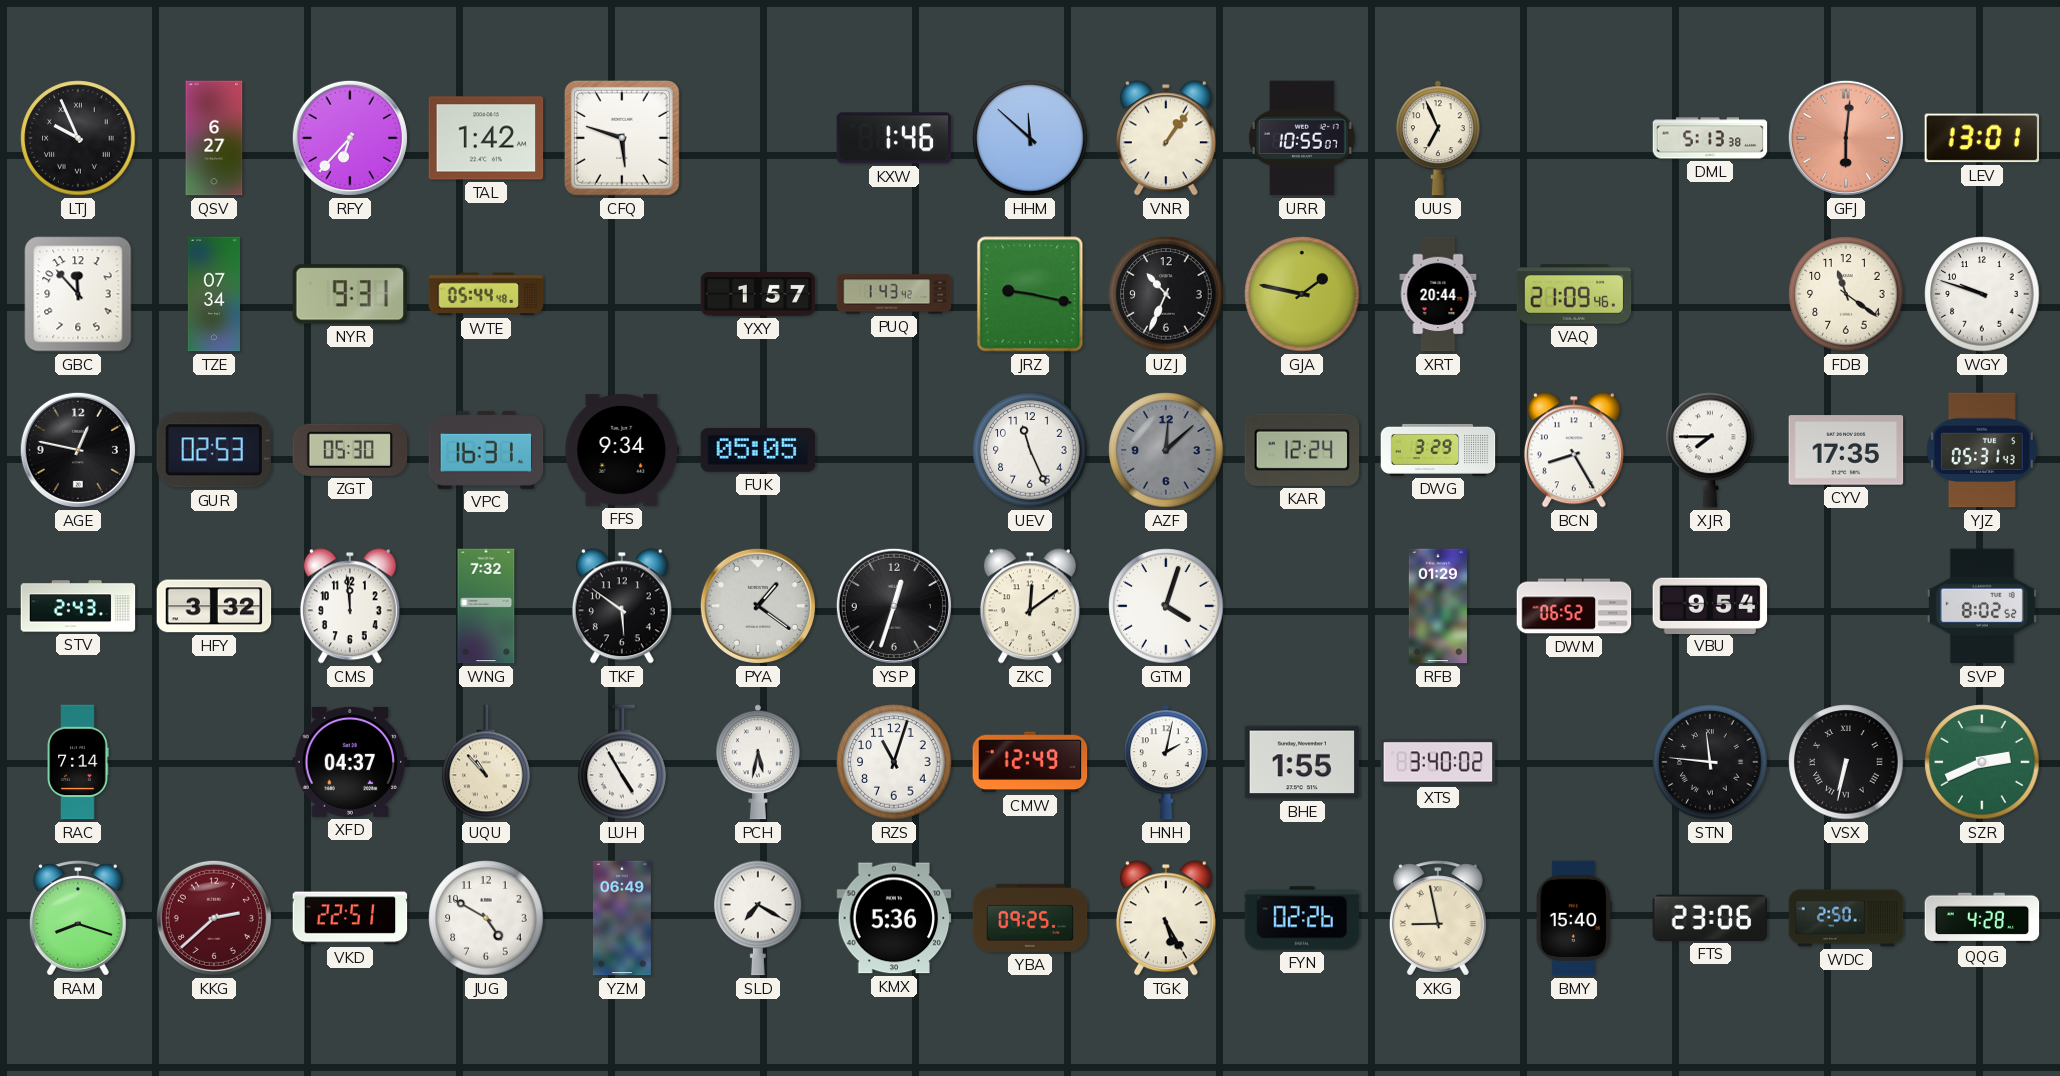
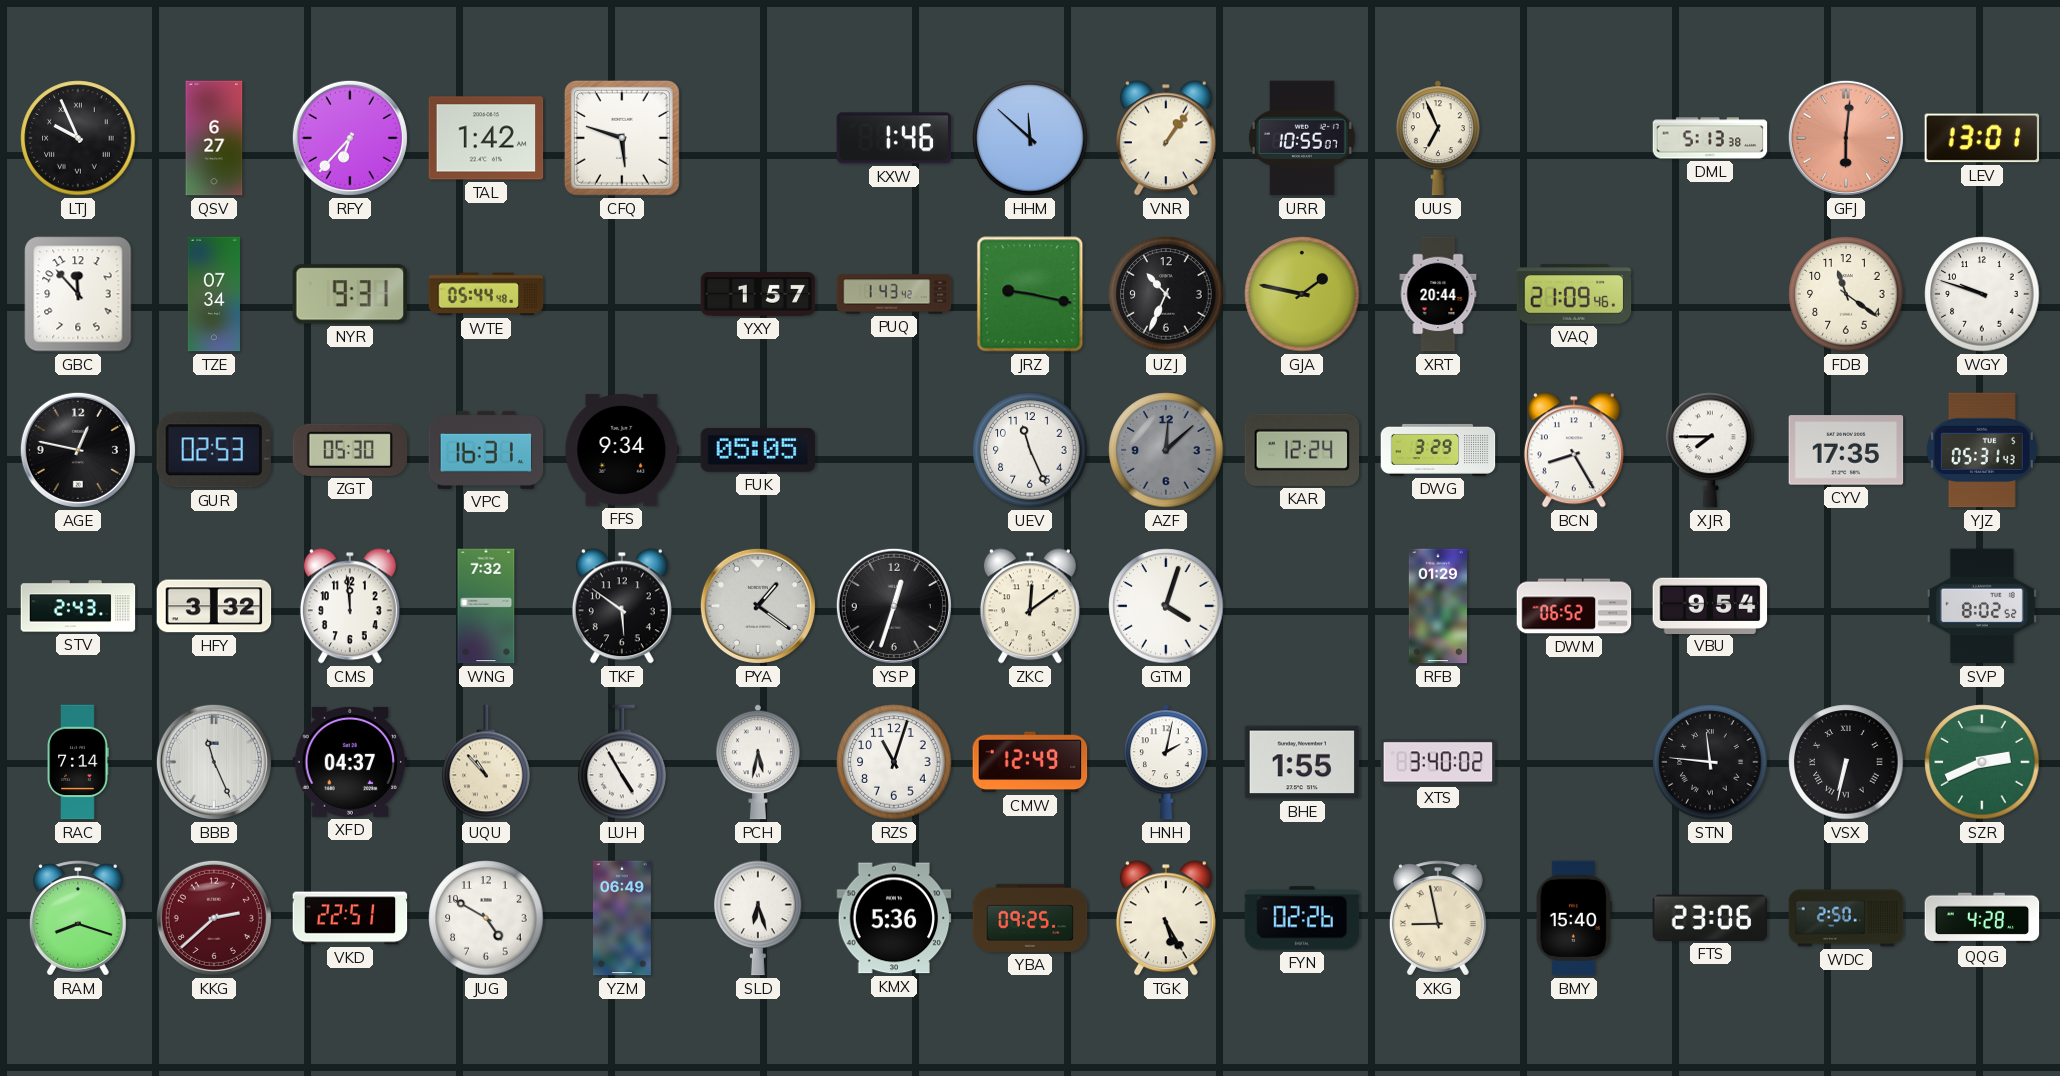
BBB: none -> 11:26 (214, 762)
SLD: 7:20 -> 6:27 (758, 918)
